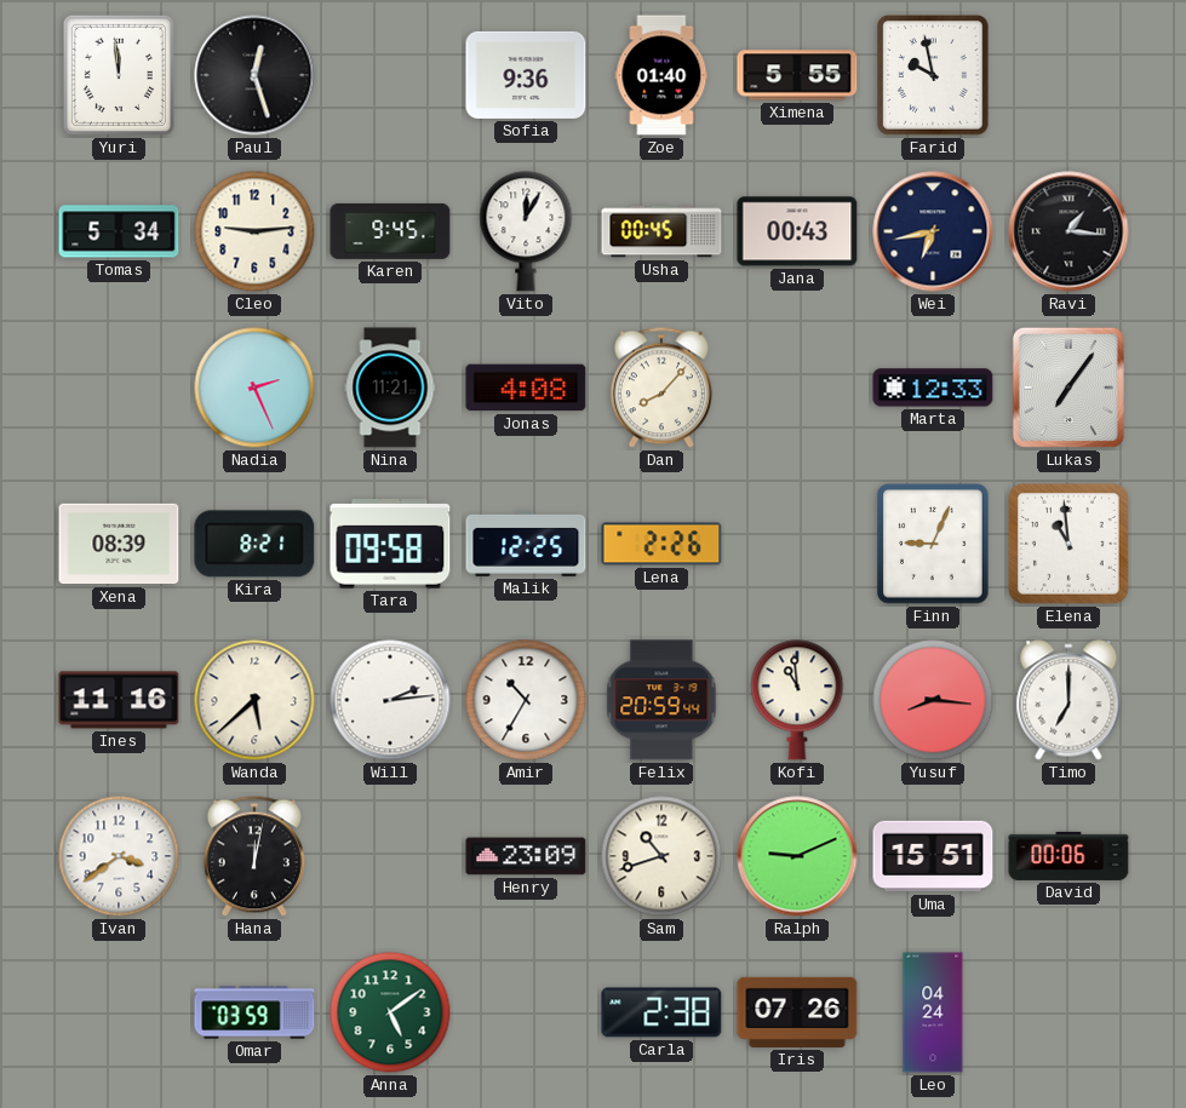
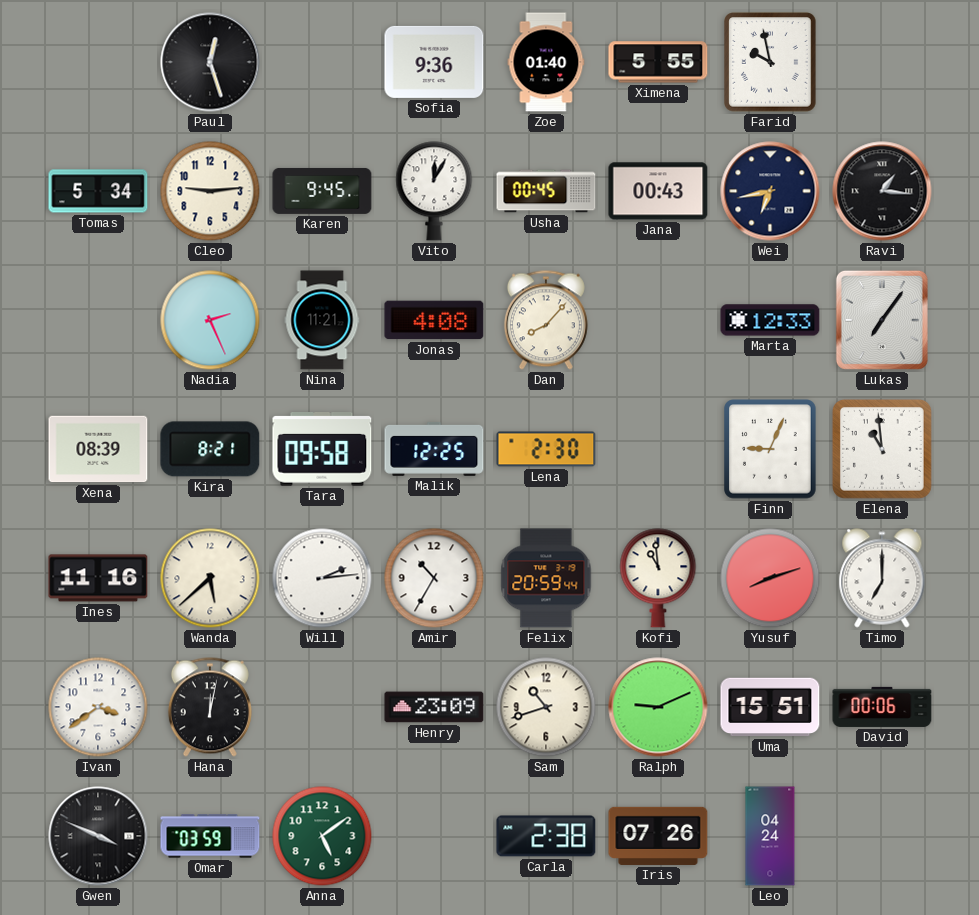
Yuri: 11:59 -> none (119, 75)
Lena: 2:26 -> 2:30 (546, 449)
Yusuf: 8:16 -> 8:12 (770, 578)
Gwen: none -> 3:49 (98, 836)
